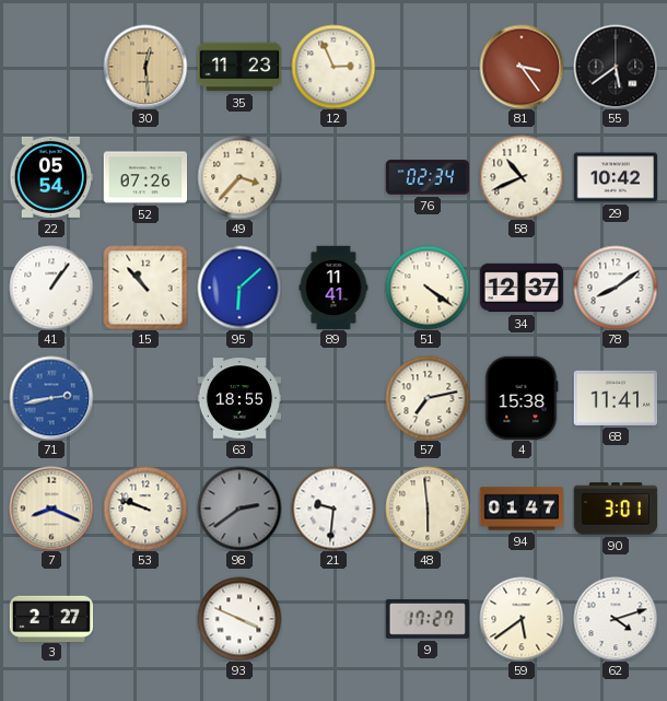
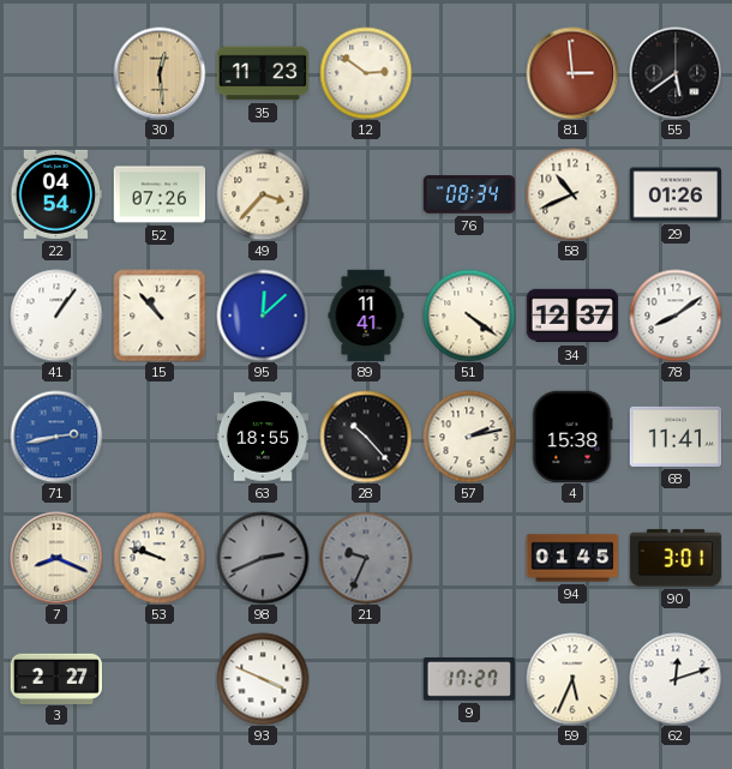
12: 2:56 -> 2:51 (366, 73)
81: 3:24 -> 2:59 (572, 73)
22: 05:54 -> 04:54 (56, 194)
76: 02:34 -> 08:34 (469, 194)
29: 10:42 -> 01:26 (676, 194)
95: 6:08 -> 12:08 (263, 316)
28: none -> 10:23 (366, 437)
57: 7:13 -> 2:13 (469, 437)
98: 2:39 -> 2:41 (263, 558)
21: 9:31 -> 9:34 (366, 558)
21 dial: white -> grey (366, 558)
48: 5:59 -> none (428, 509)
94: 01:47 -> 01:45 (572, 558)
59: 5:39 -> 5:34 (572, 679)
62: 4:12 -> 12:12 (676, 679)
